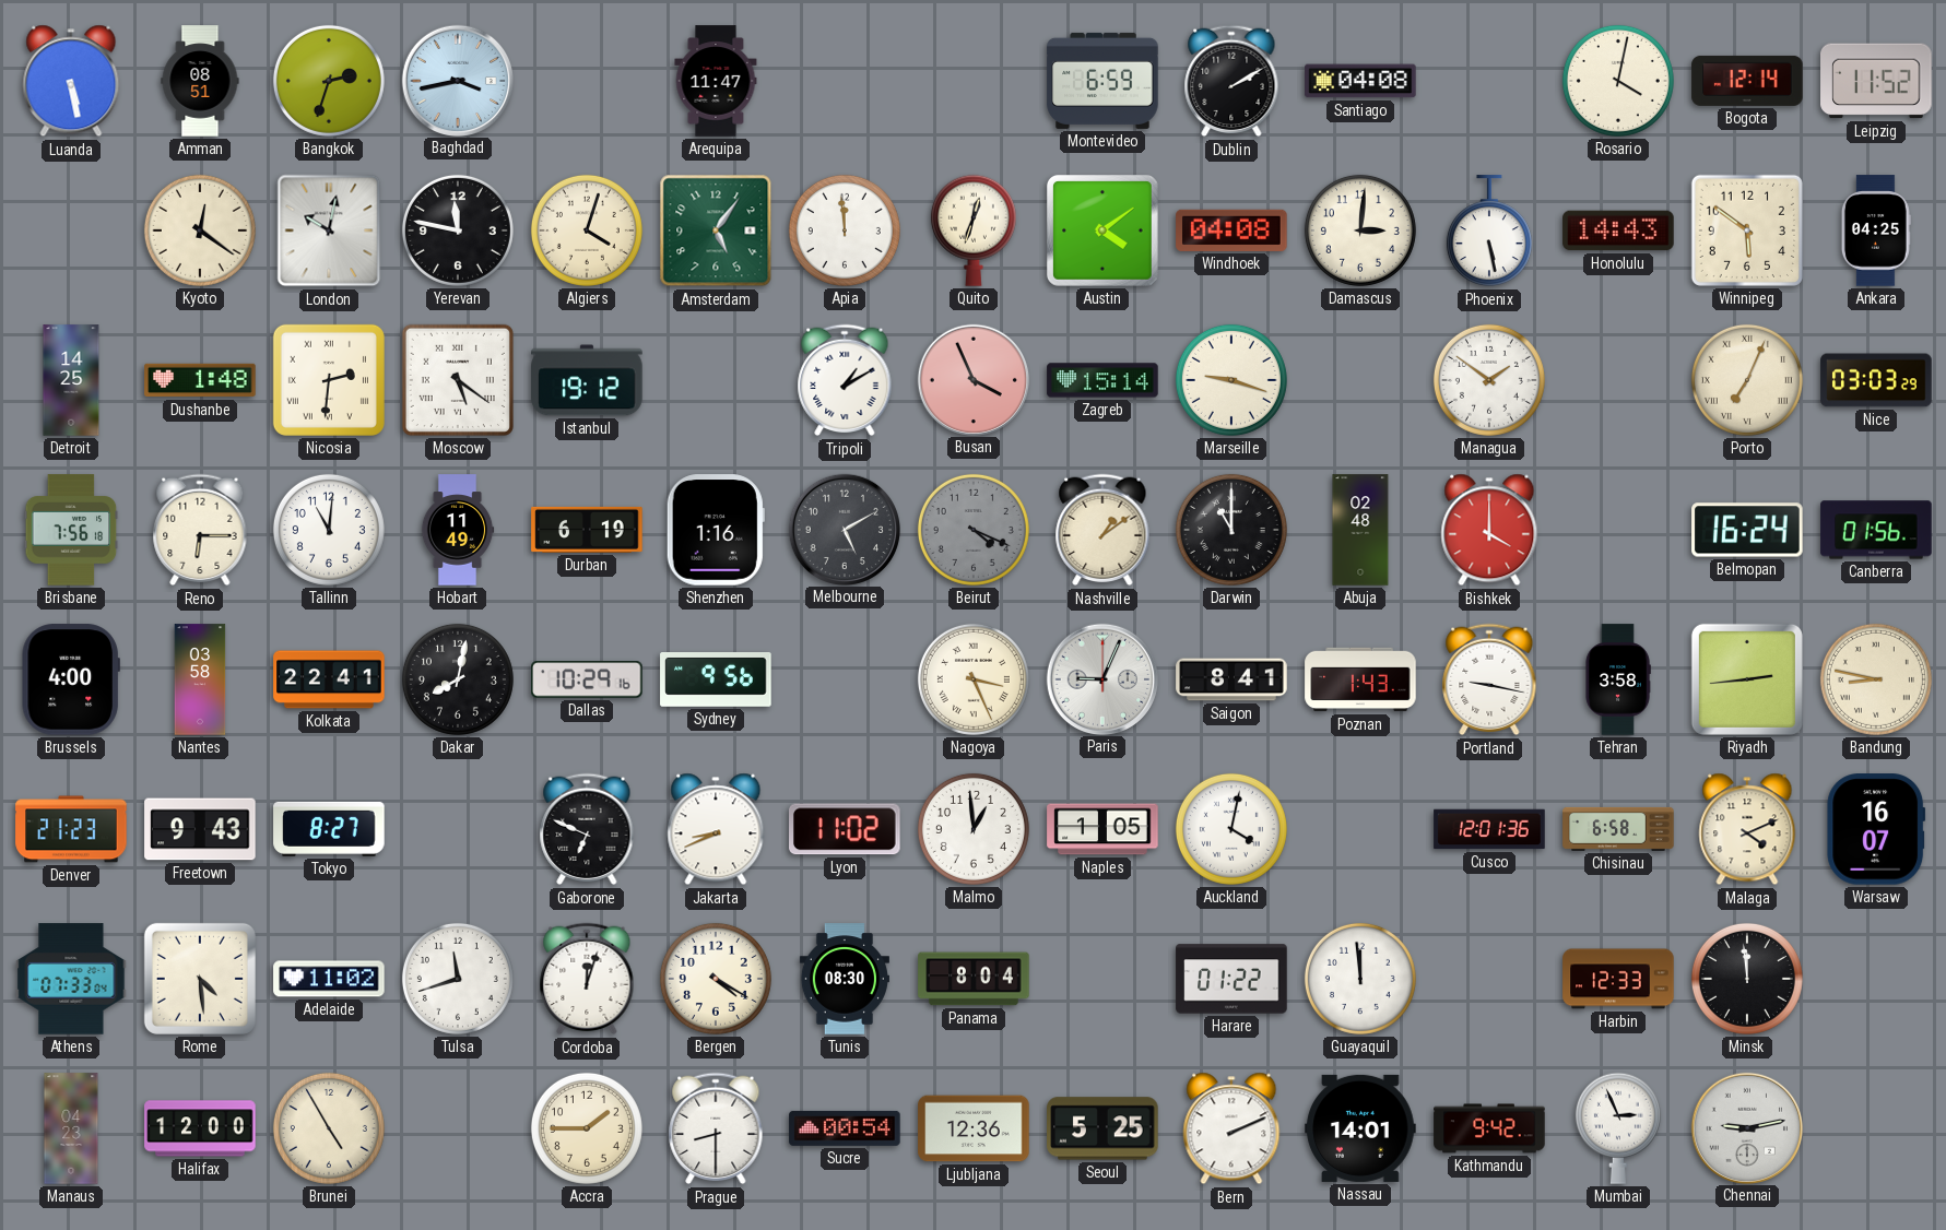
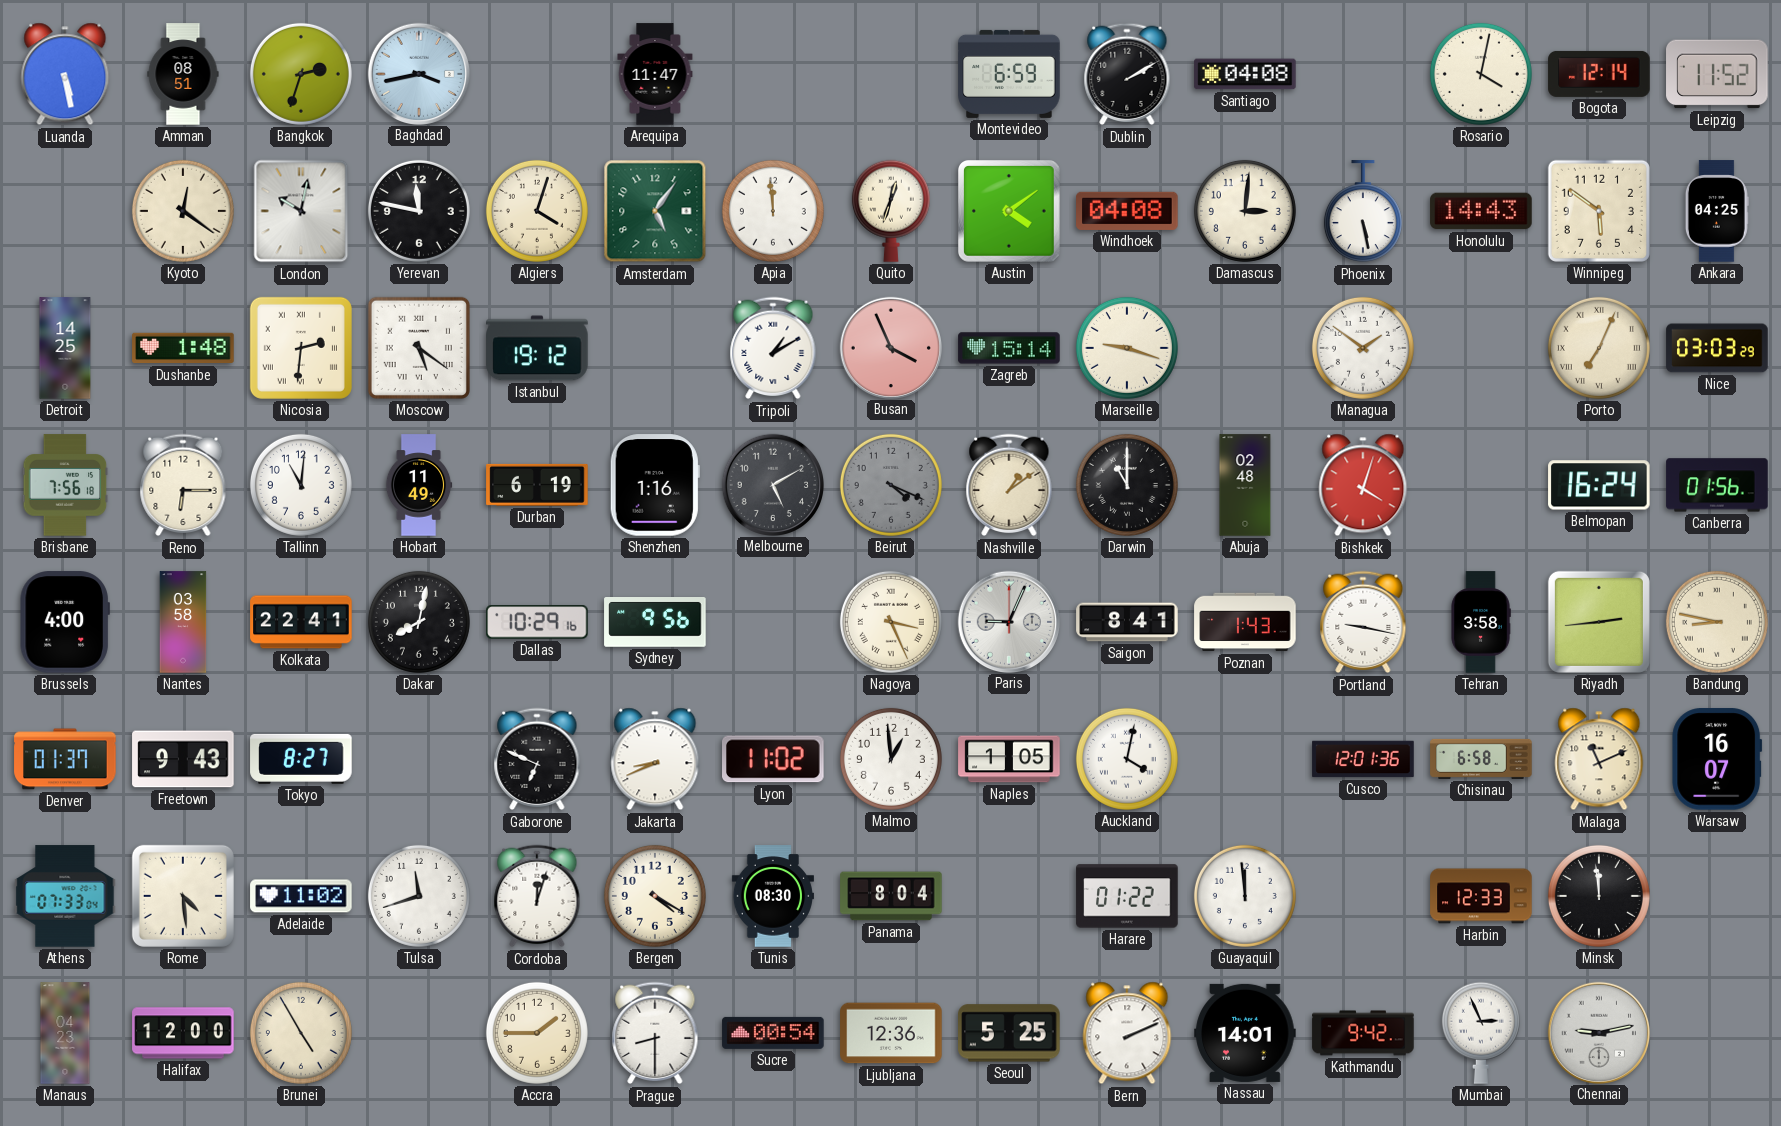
Bishkek: 4:00 -> 4:03 (1363, 485)
Denver: 21:23 -> 01:37 (65, 759)
Malaga: 4:11 -> 11:11 (1599, 759)
